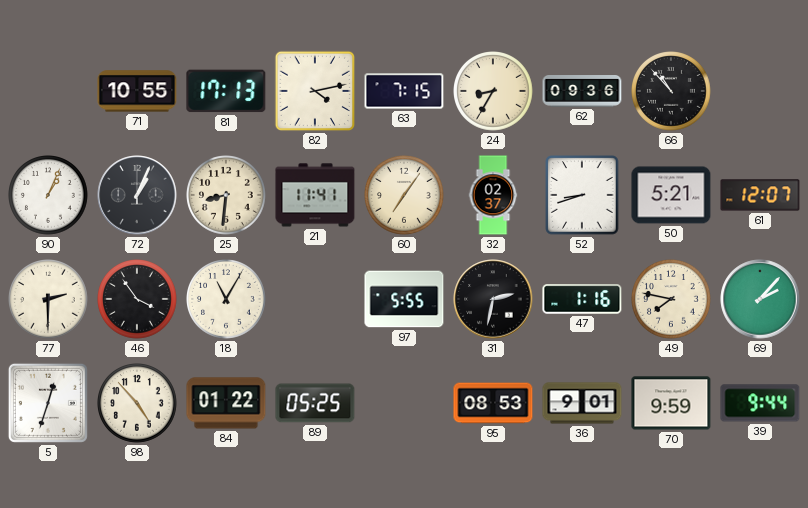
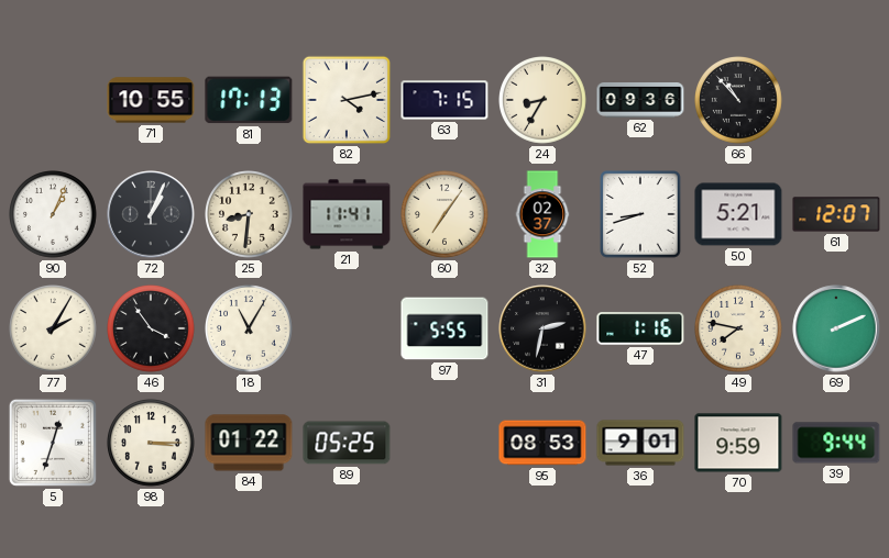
77: 2:30 -> 2:05 (54, 330)
69: 2:07 -> 2:11 (836, 328)
98: 4:53 -> 3:15 (152, 444)
